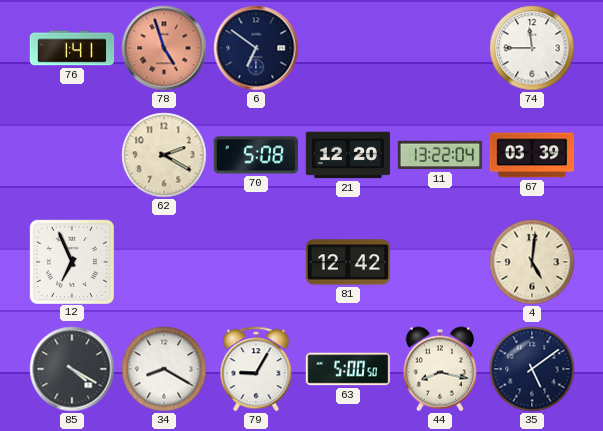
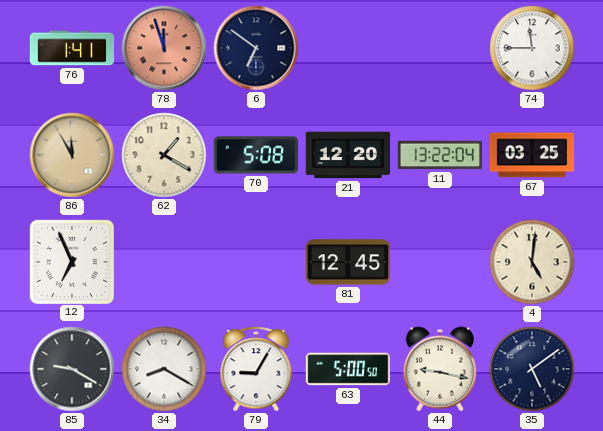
78: 4:57 -> 11:57 (164, 48)
86: none -> 11:55 (72, 155)
62: 2:20 -> 1:20 (164, 155)
67: 03:39 -> 03:25 (532, 155)
81: 12:42 -> 12:45 (348, 262)
85: 4:20 -> 9:20 (72, 369)
44: 8:17 -> 9:17 (439, 369)
